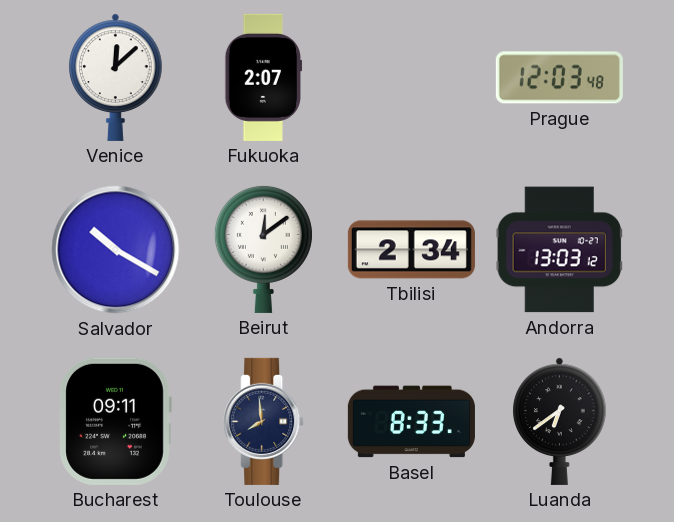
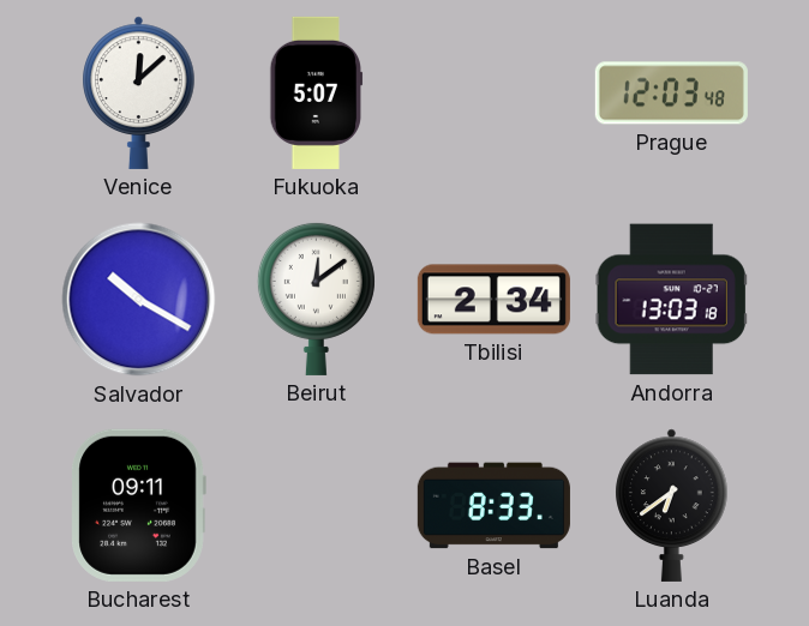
Fukuoka: 2:07 -> 5:07 (317, 92)
Andorra: 13:03:12 -> 13:03:18 (671, 300)
Toulouse: 7:59 -> none (264, 421)
